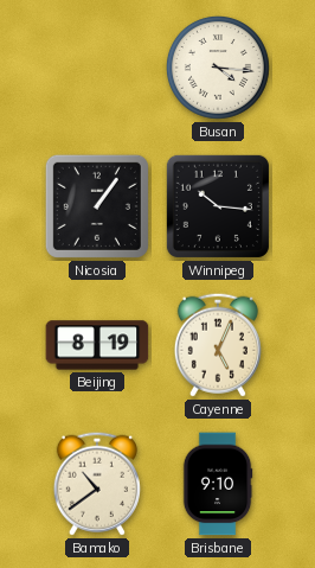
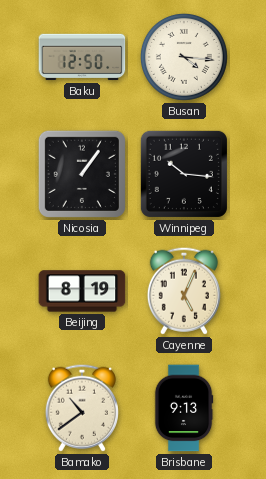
Baku: none -> 12:50 (82, 57)
Brisbane: 9:10 -> 9:13 (184, 408)
